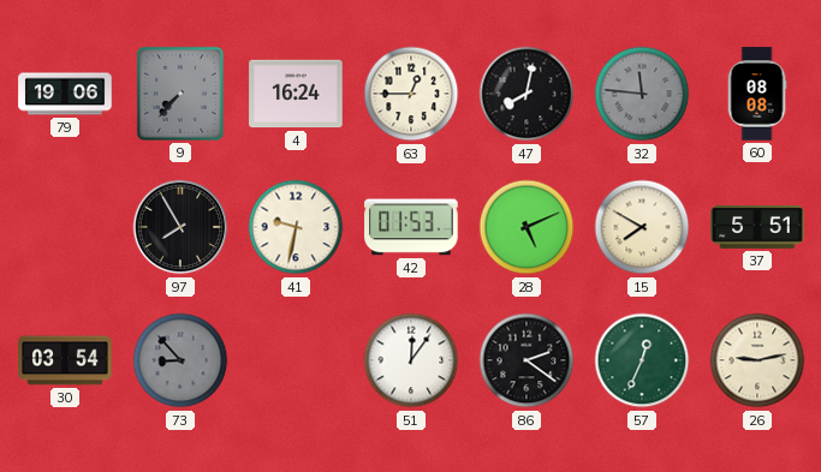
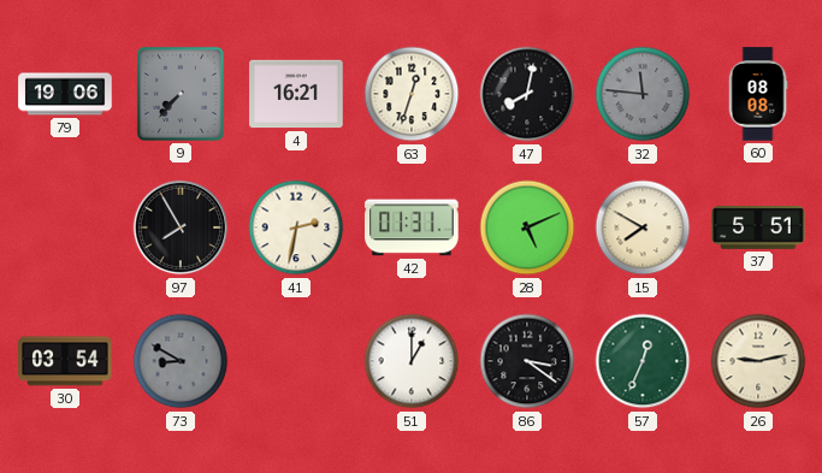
4: 16:24 -> 16:21 (296, 94)
63: 12:45 -> 12:33 (412, 94)
41: 9:32 -> 2:32 (296, 227)
42: 01:53 -> 01:31 (412, 227)
73: 8:53 -> 8:50 (181, 361)
51: 12:06 -> 1:00 (412, 361)
86: 2:21 -> 3:21 (527, 361)
